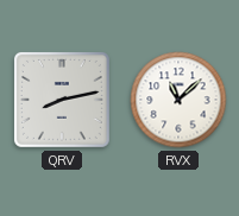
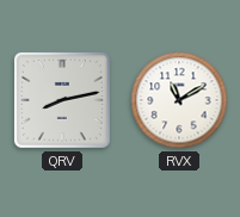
RVX: 11:08 -> 11:10 (179, 100)
